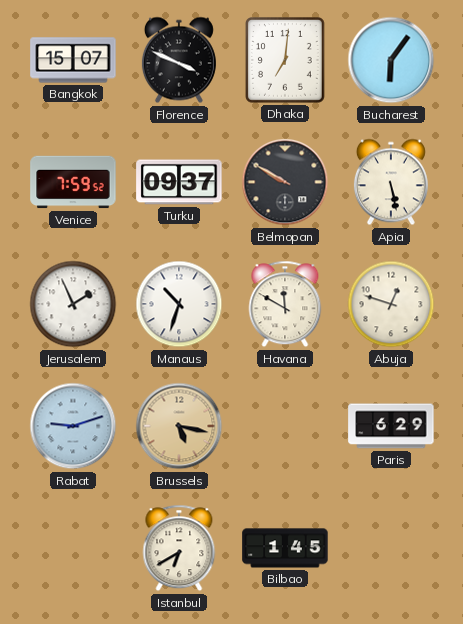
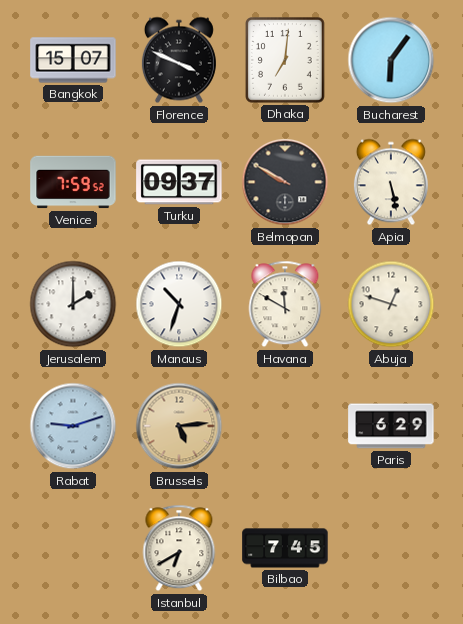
Jerusalem: 1:56 -> 2:00 (73, 304)
Brussels: 5:17 -> 5:14 (179, 426)
Bilbao: 1:45 -> 7:45 (285, 548)
